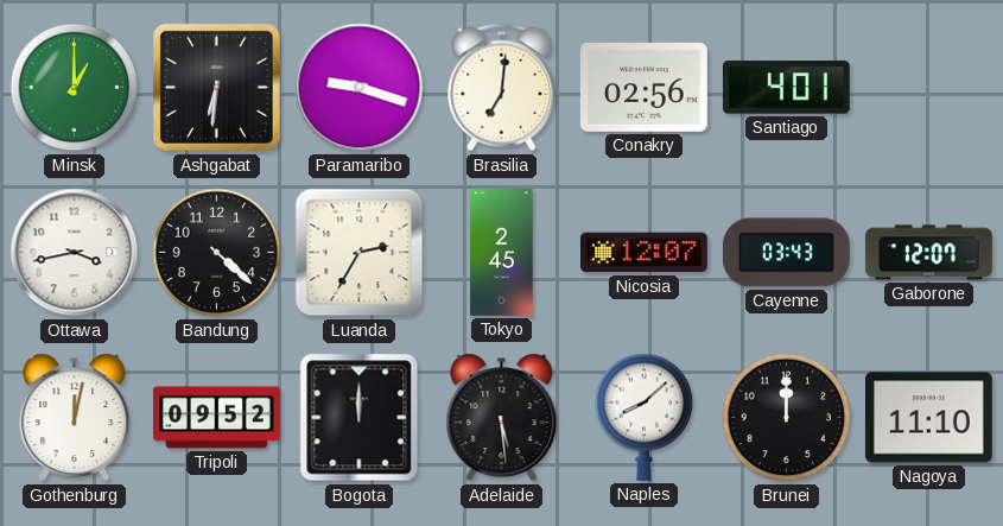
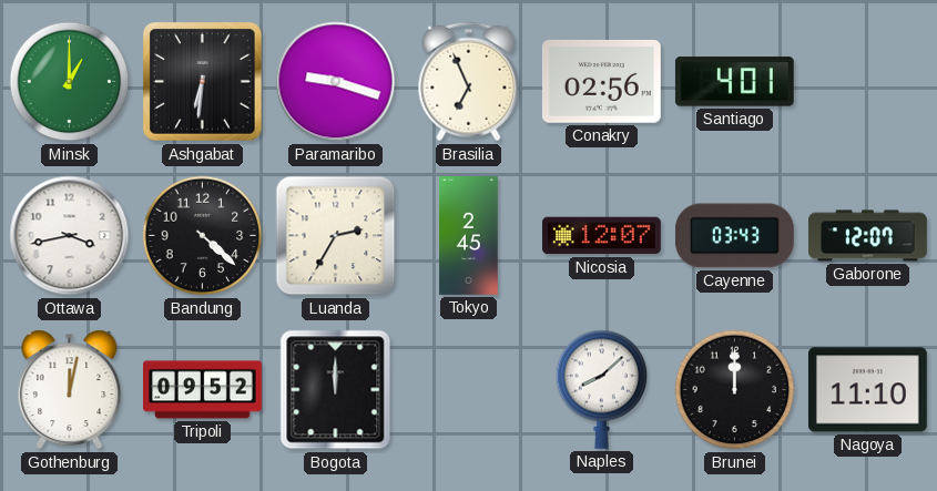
Brasilia: 7:01 -> 6:56 (469, 82)
Adelaide: 5:29 -> none (502, 418)
